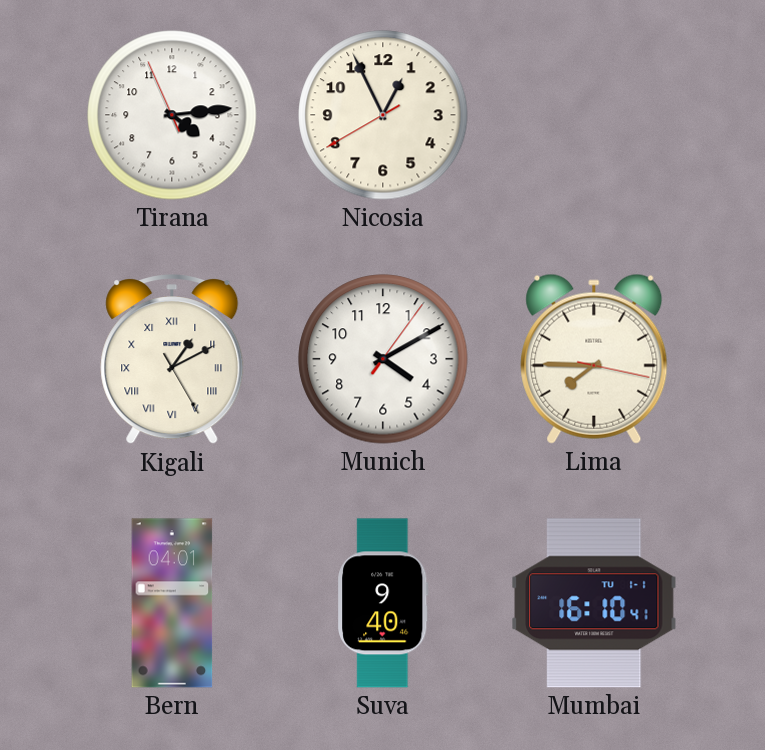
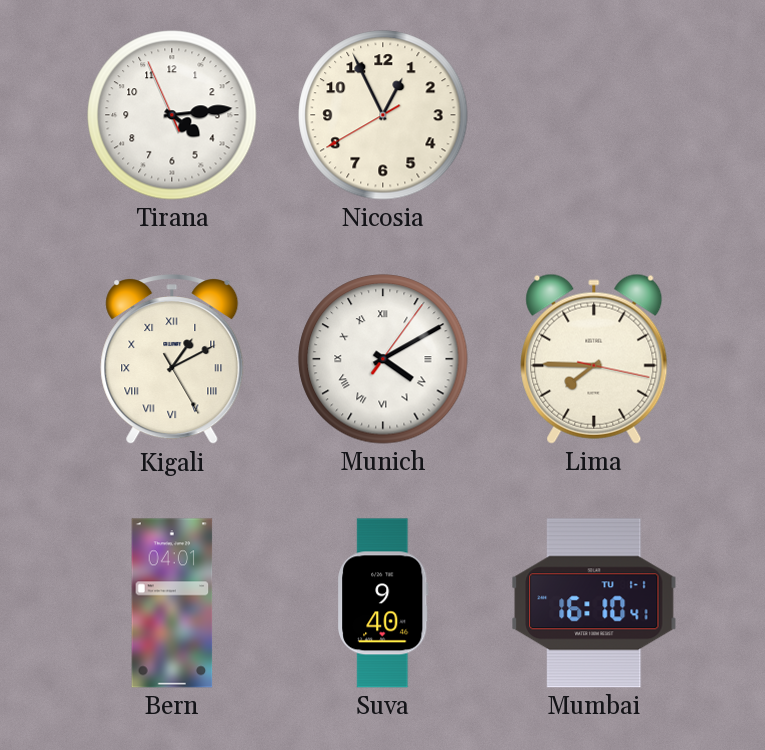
Munich numerals: Arabic -> Roman (383, 359)
